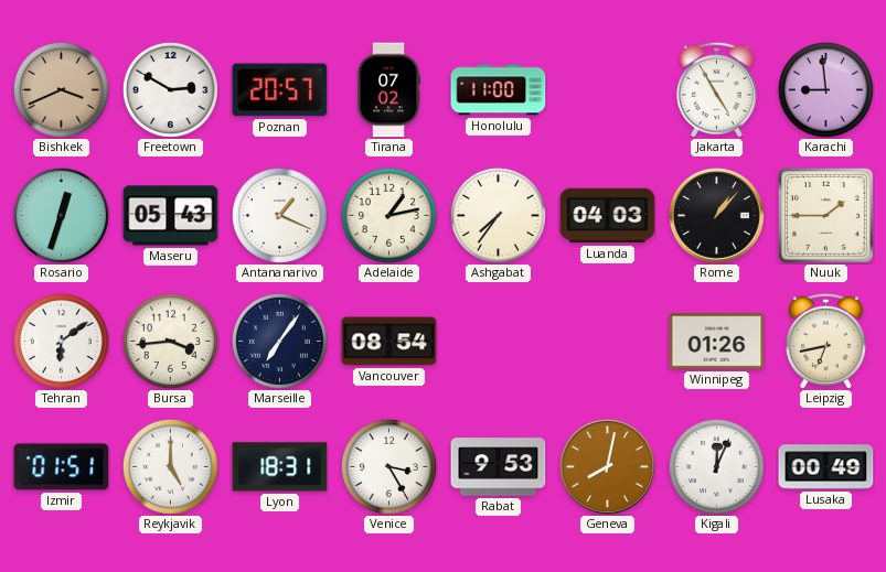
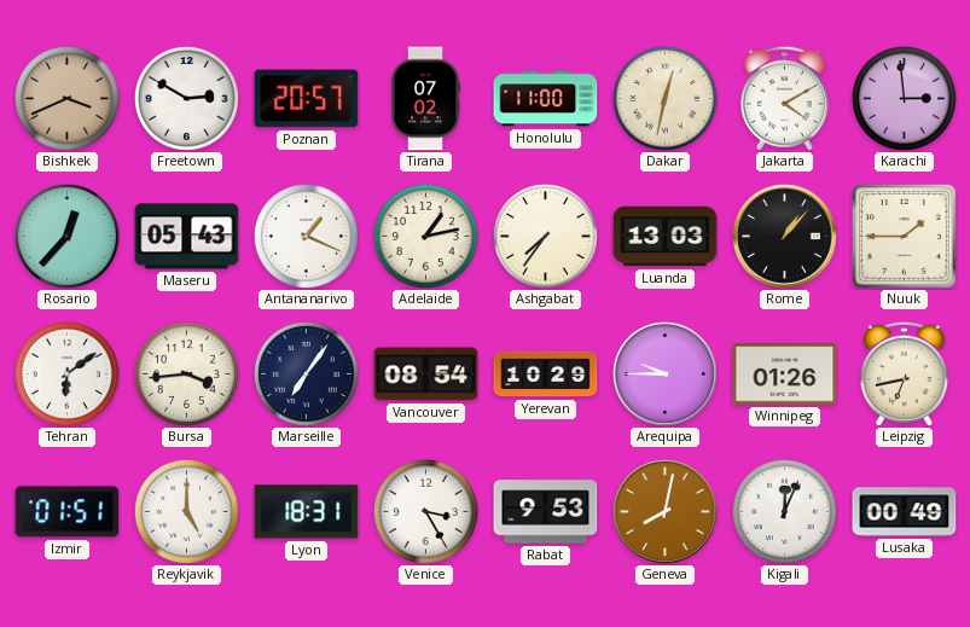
Dakar: none -> 12:32 (664, 98)
Jakarta: 4:55 -> 4:10 (784, 98)
Karachi: 8:59 -> 2:59 (904, 98)
Rosario: 12:33 -> 12:37 (66, 236)
Luanda: 04:03 -> 13:03 (666, 237)
Yerevan: none -> 10:29 (546, 375)
Arequipa: none -> 9:45 (664, 373)
